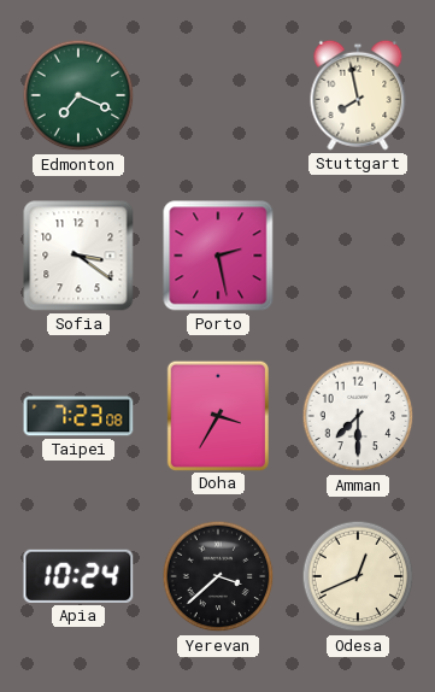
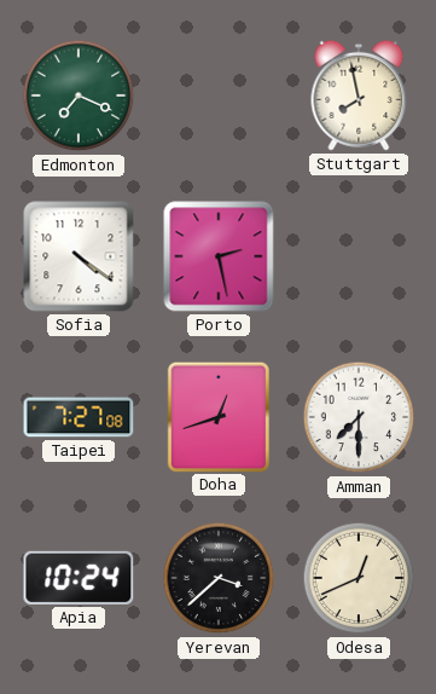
Sofia: 3:21 -> 4:21 (79, 256)
Taipei: 7:23 -> 7:27 (79, 417)
Doha: 3:35 -> 12:42 (217, 416)
